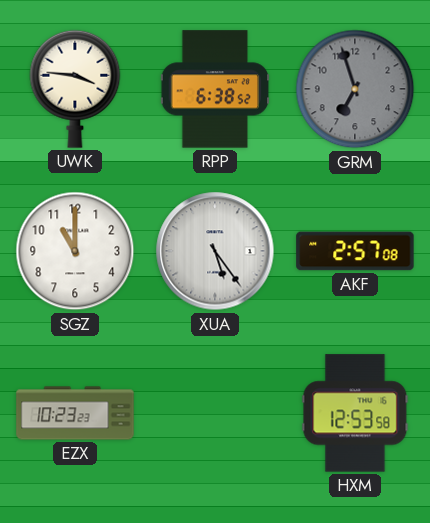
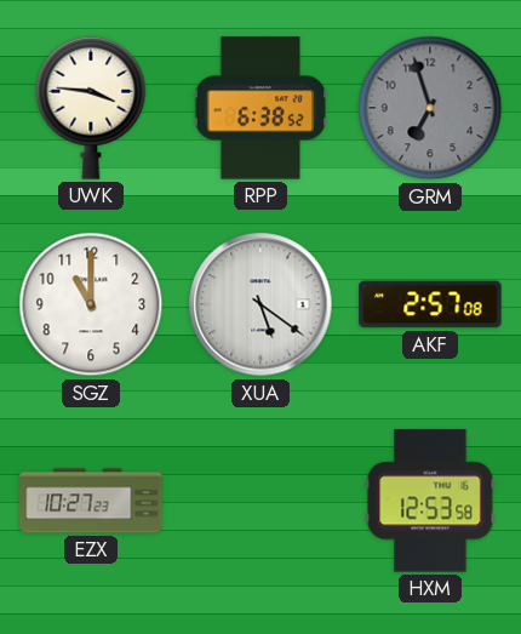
XUA: 5:24 -> 5:21 (260, 304)
EZX: 10:23 -> 10:27 (91, 501)
